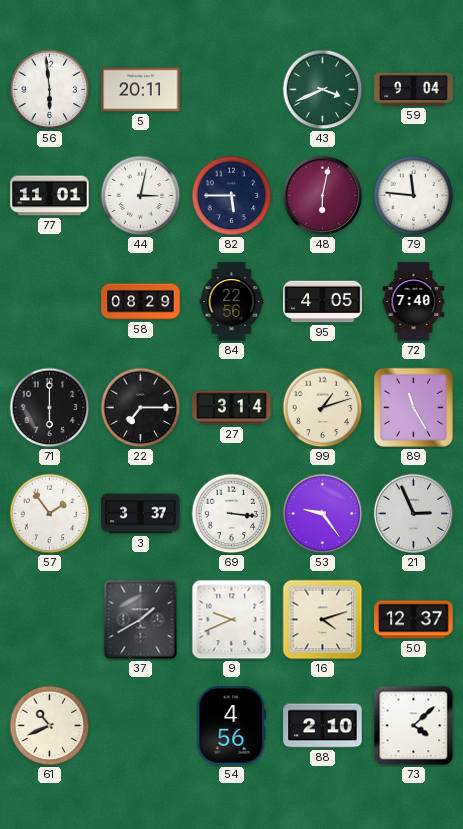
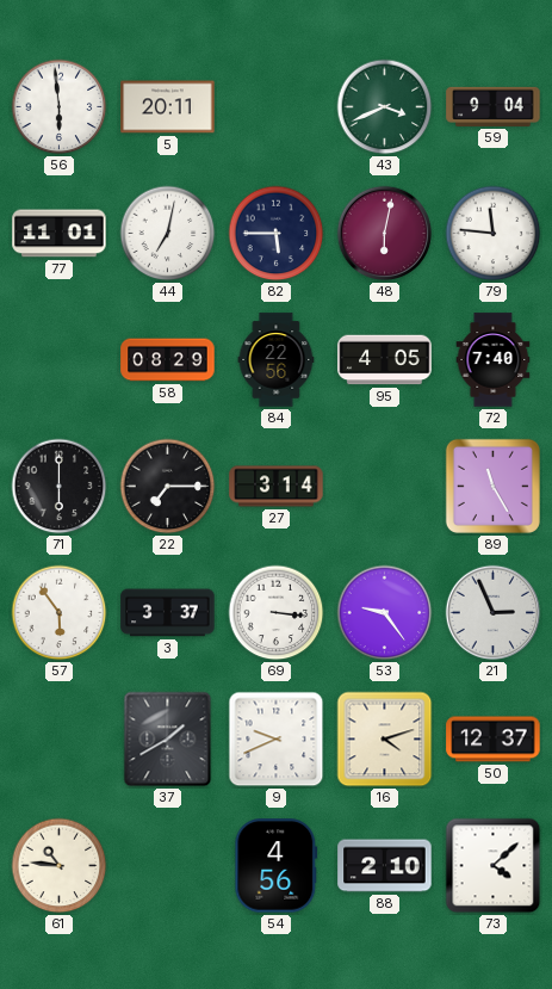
44: 3:02 -> 7:02 (168, 234)
99: 1:12 -> none (323, 408)
57: 1:54 -> 5:54 (60, 613)
61: 10:41 -> 10:46 (60, 866)
